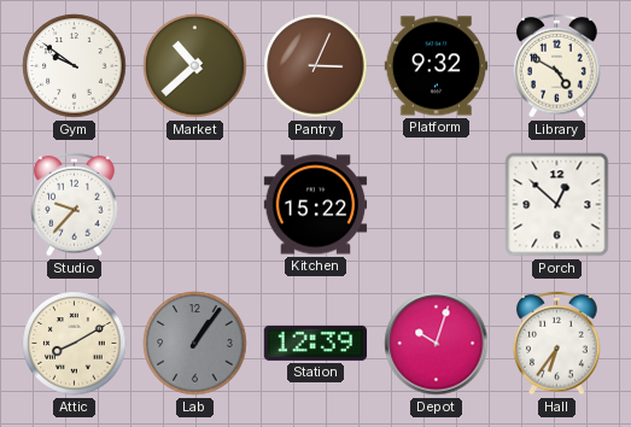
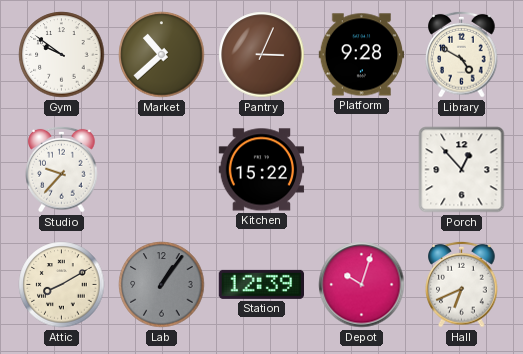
Platform: 9:32 -> 9:28 (362, 55)
Porch: 12:52 -> 12:53 (462, 170)
Hall: 6:36 -> 6:41 (462, 284)
